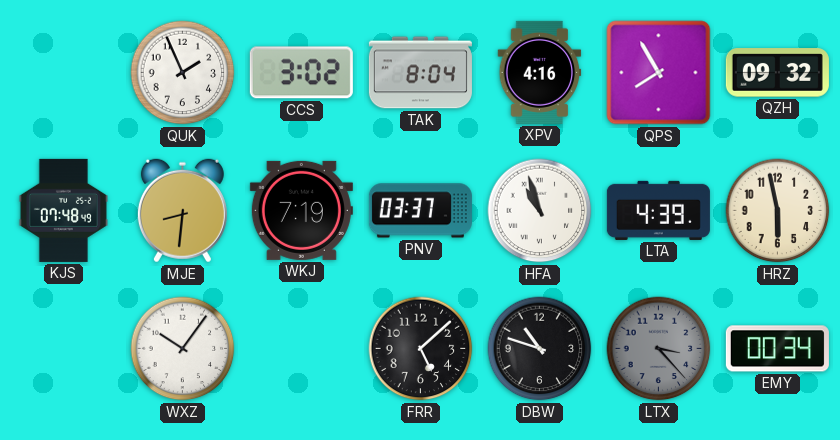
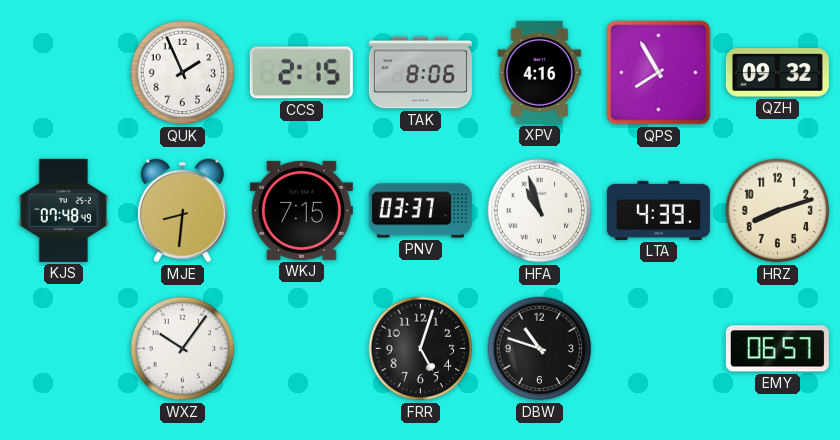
CCS: 3:02 -> 2:15 (301, 73)
TAK: 8:04 -> 8:06 (420, 73)
WKJ: 7:19 -> 7:15 (301, 210)
HRZ: 5:58 -> 8:12 (778, 211)
FRR: 5:08 -> 5:03 (421, 349)
LTX: 3:23 -> none (659, 349)
EMY: 00:34 -> 06:57 (777, 349)
